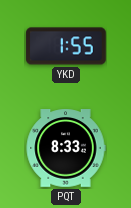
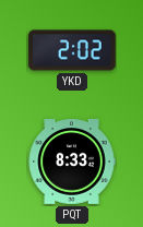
YKD: 1:55 -> 2:02 (72, 50)
